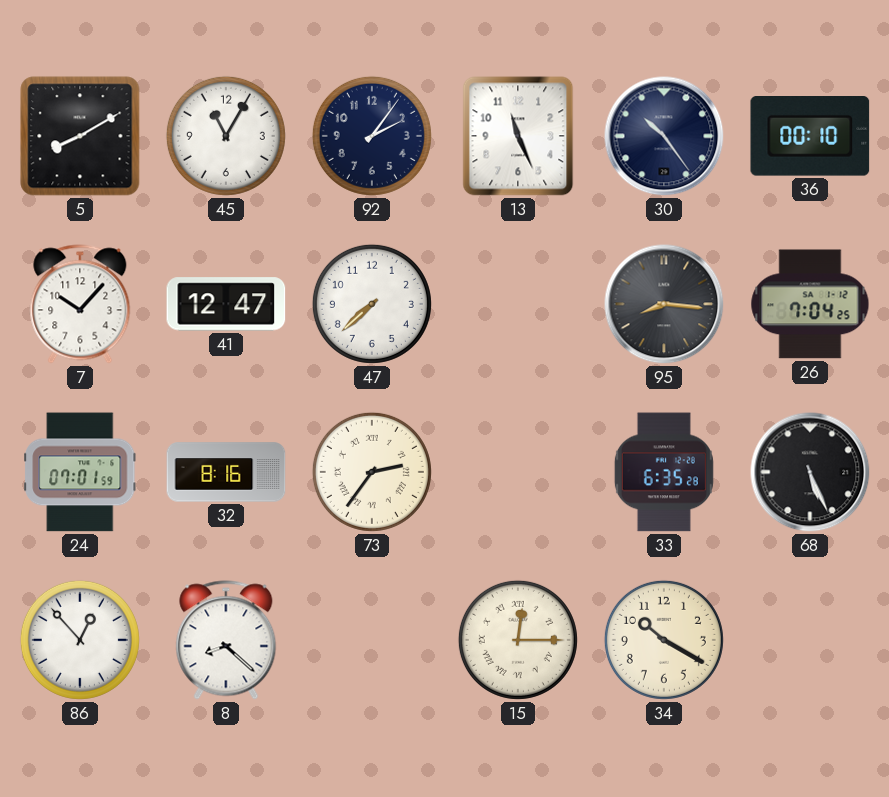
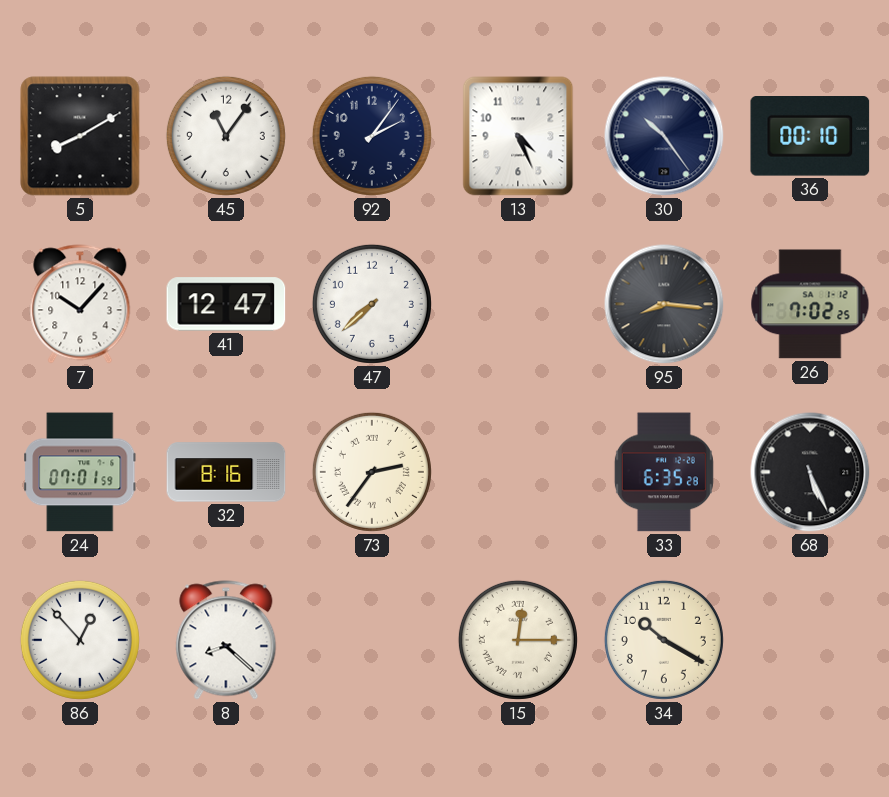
45: 11:05 -> 11:06 (226, 136)
13: 11:26 -> 4:26 (518, 136)
26: 7:04 -> 7:02 (810, 304)
